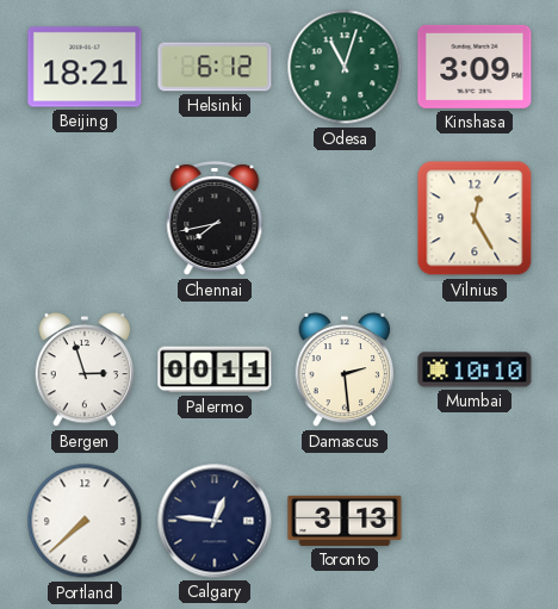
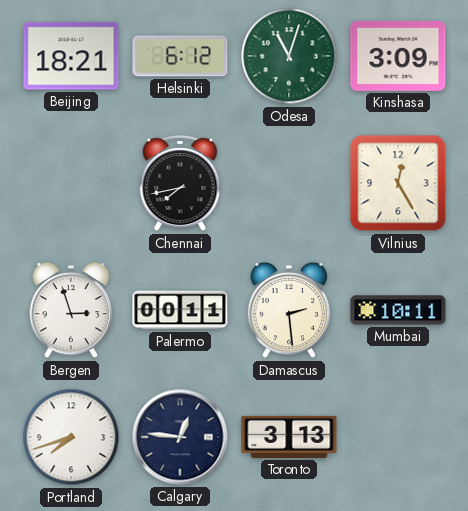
Mumbai: 10:10 -> 10:11 (398, 310)
Portland: 7:38 -> 7:42 (71, 437)
